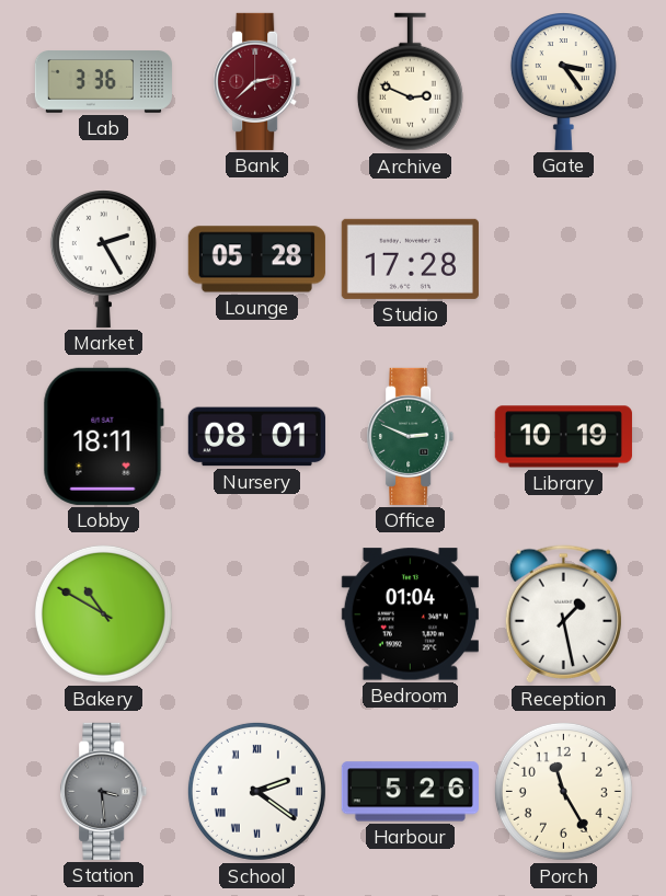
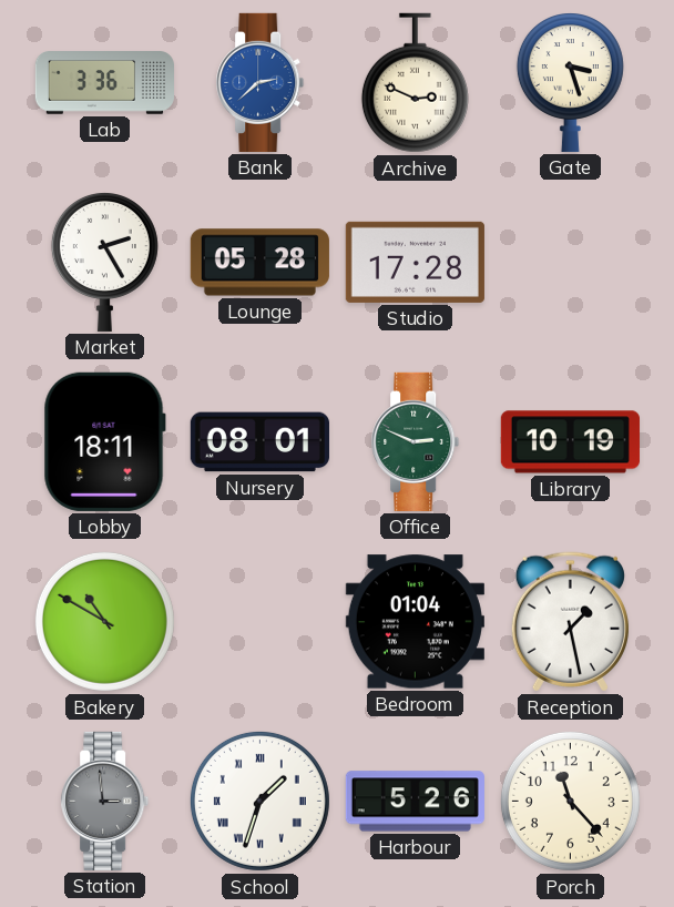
Bank dial: burgundy -> blue (261, 82)
Gate: 3:24 -> 3:27 (570, 83)
Station: 3:29 -> 2:59 (105, 801)
School: 2:21 -> 1:33 (259, 801)
Porch: 11:25 -> 11:23 (570, 801)
